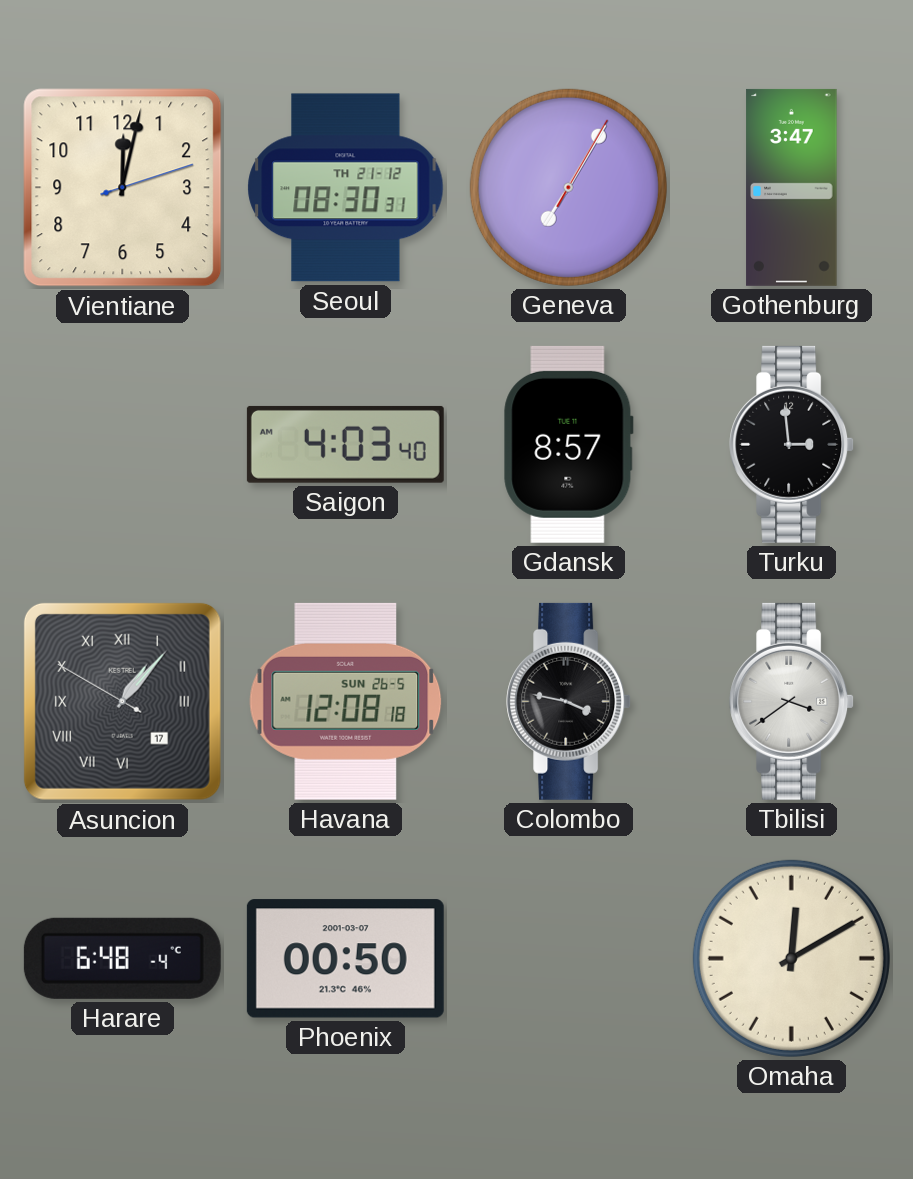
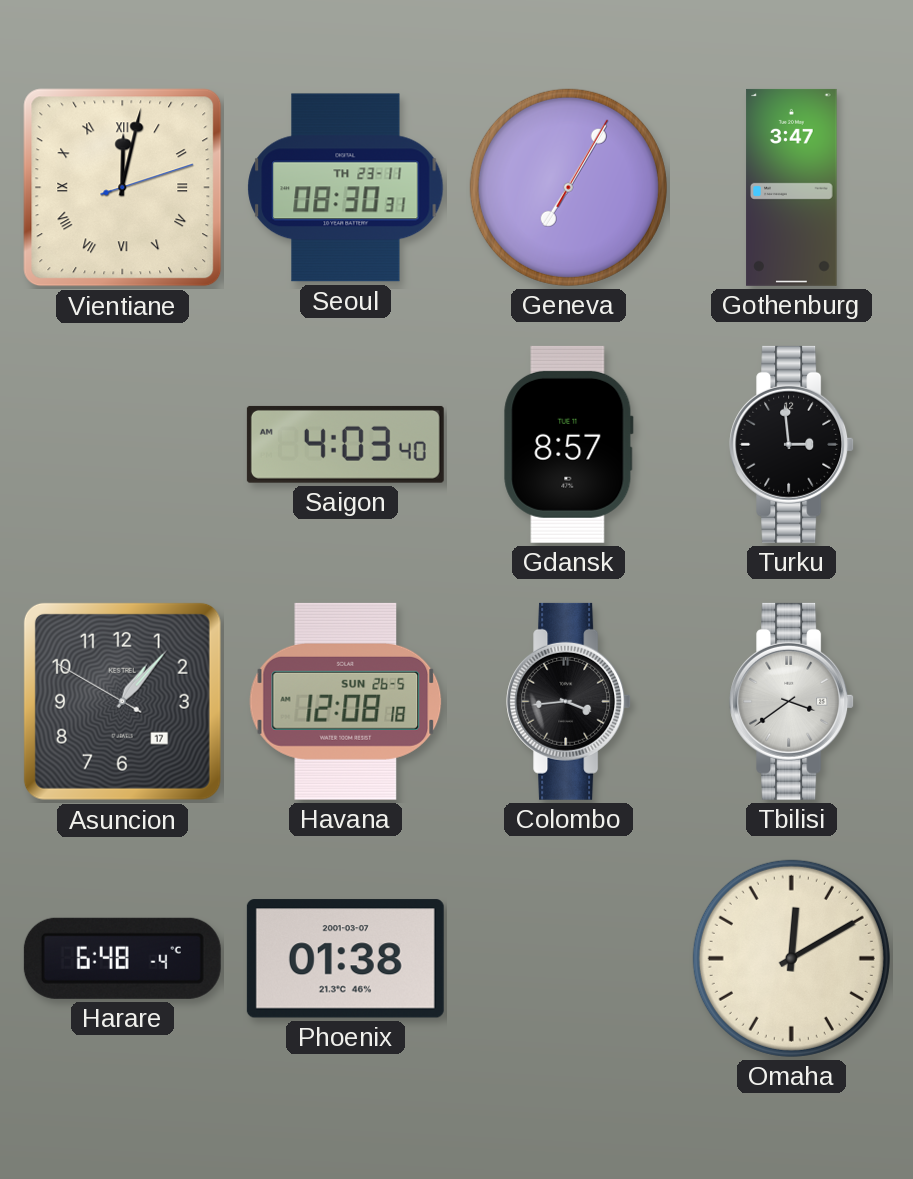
Vientiane numerals: Arabic -> Roman (123, 188)
Seoul date: TH 21-12 -> TH 23-11 (346, 188)
Asuncion numerals: Roman -> Arabic (122, 701)
Colombo: 3:47 -> 3:44 (569, 701)
Phoenix: 00:50 -> 01:38 (345, 959)
